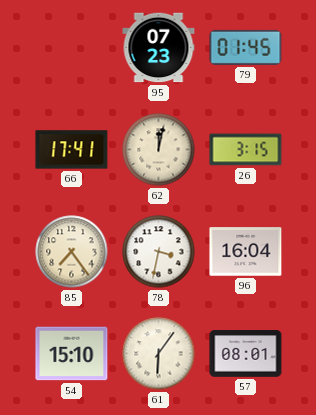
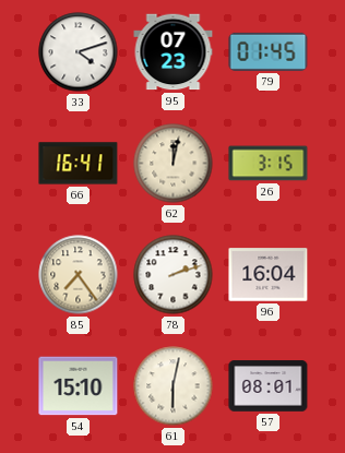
33: none -> 4:12 (79, 52)
66: 17:41 -> 16:41 (79, 164)
78: 3:32 -> 2:12 (174, 275)
61: 6:06 -> 6:02 (174, 386)
